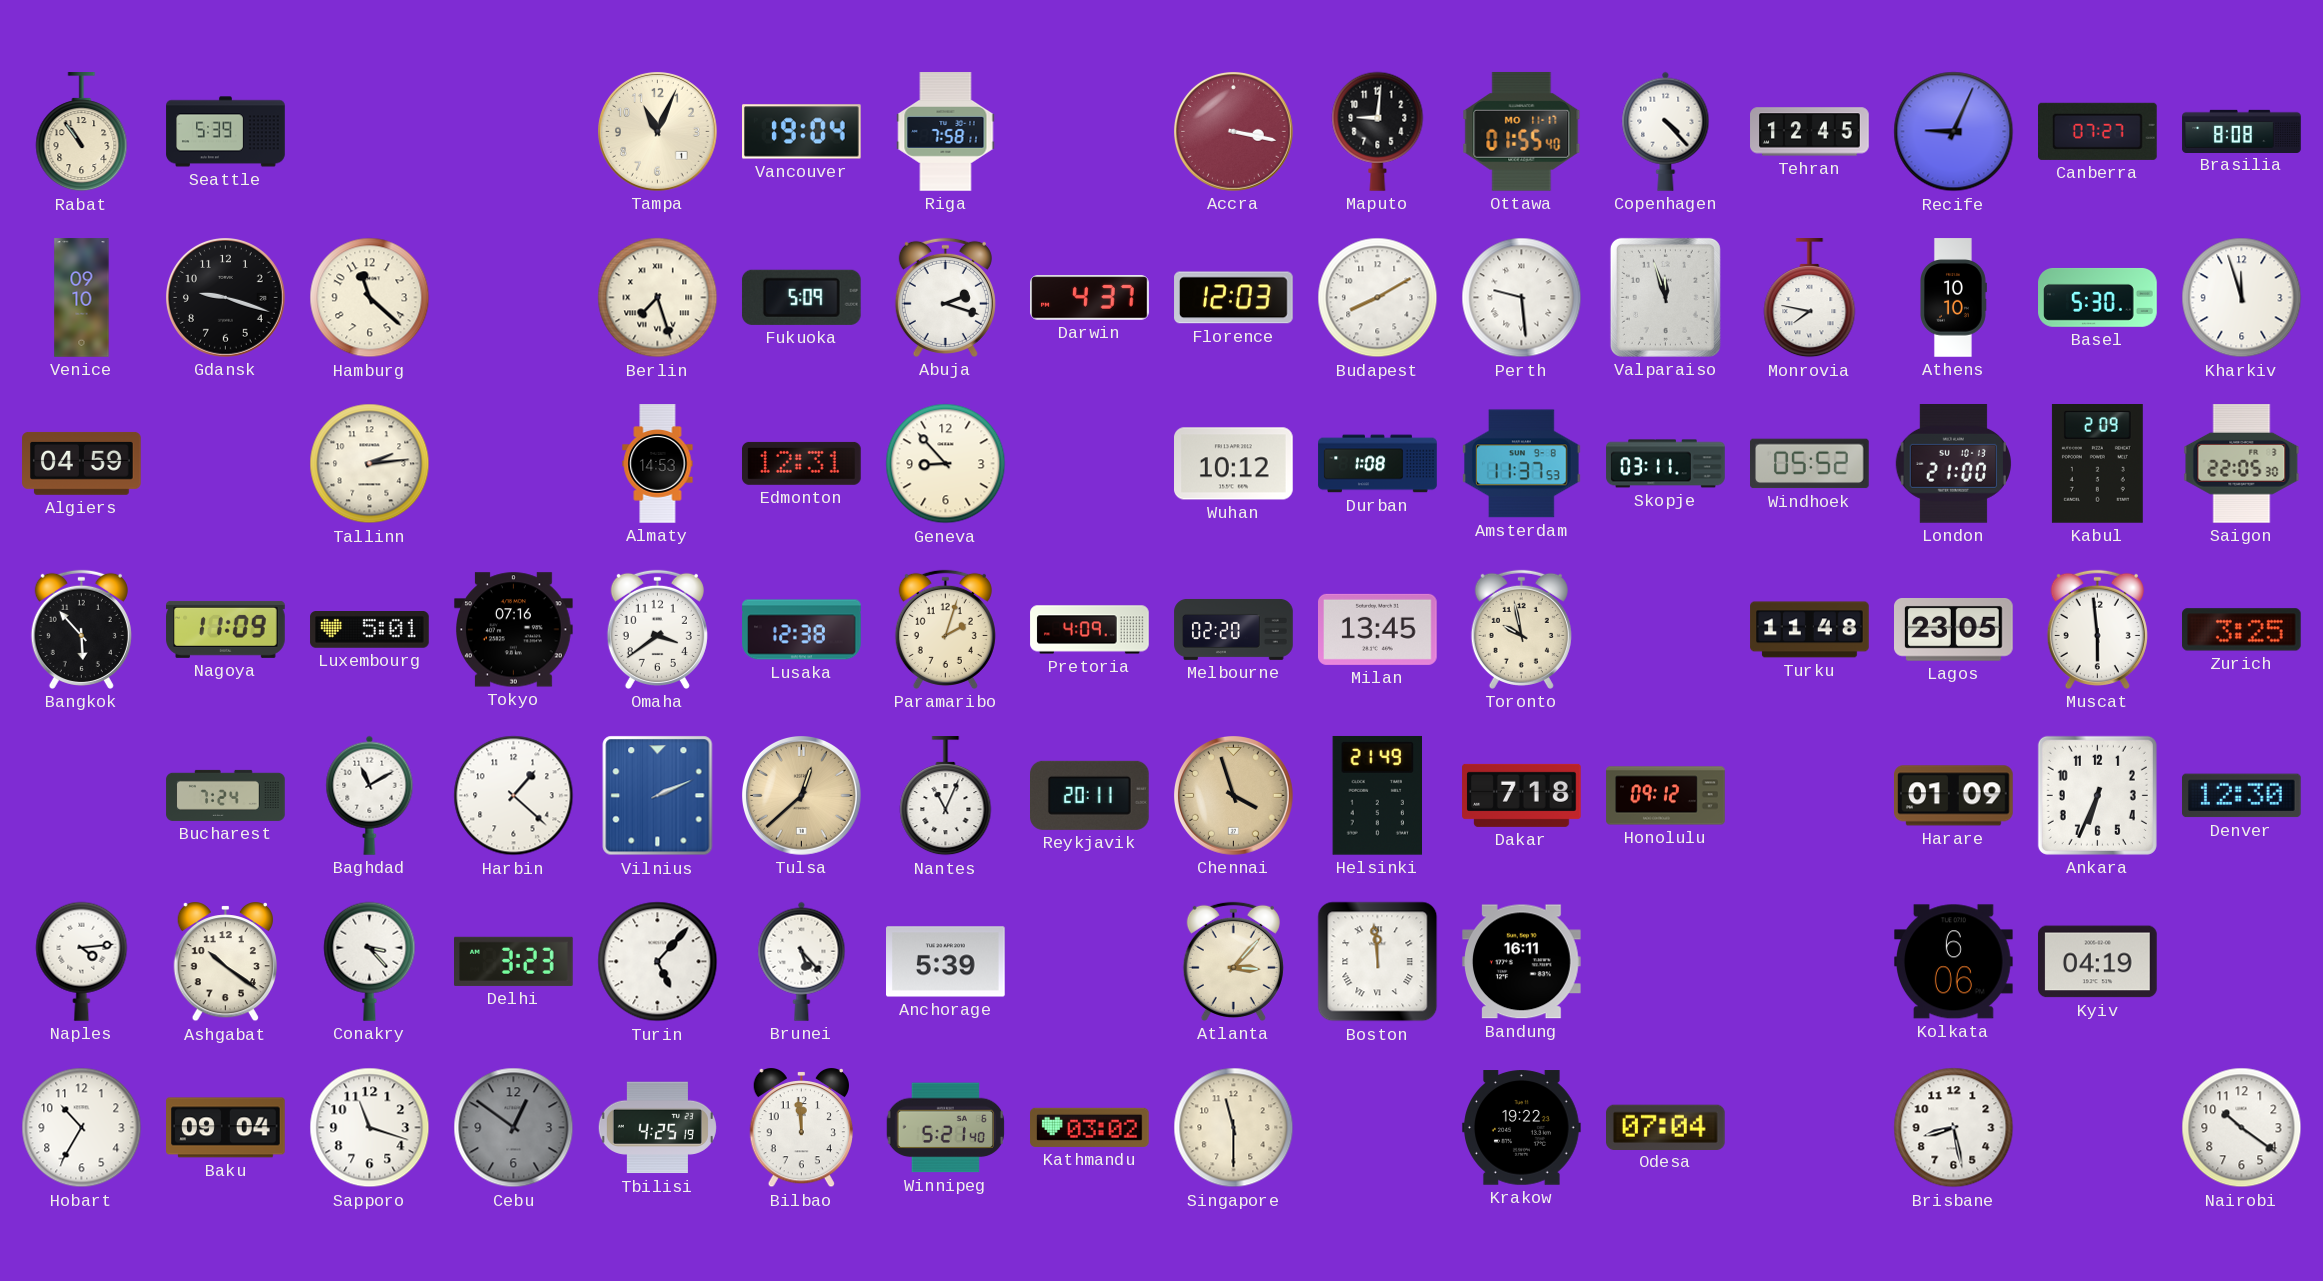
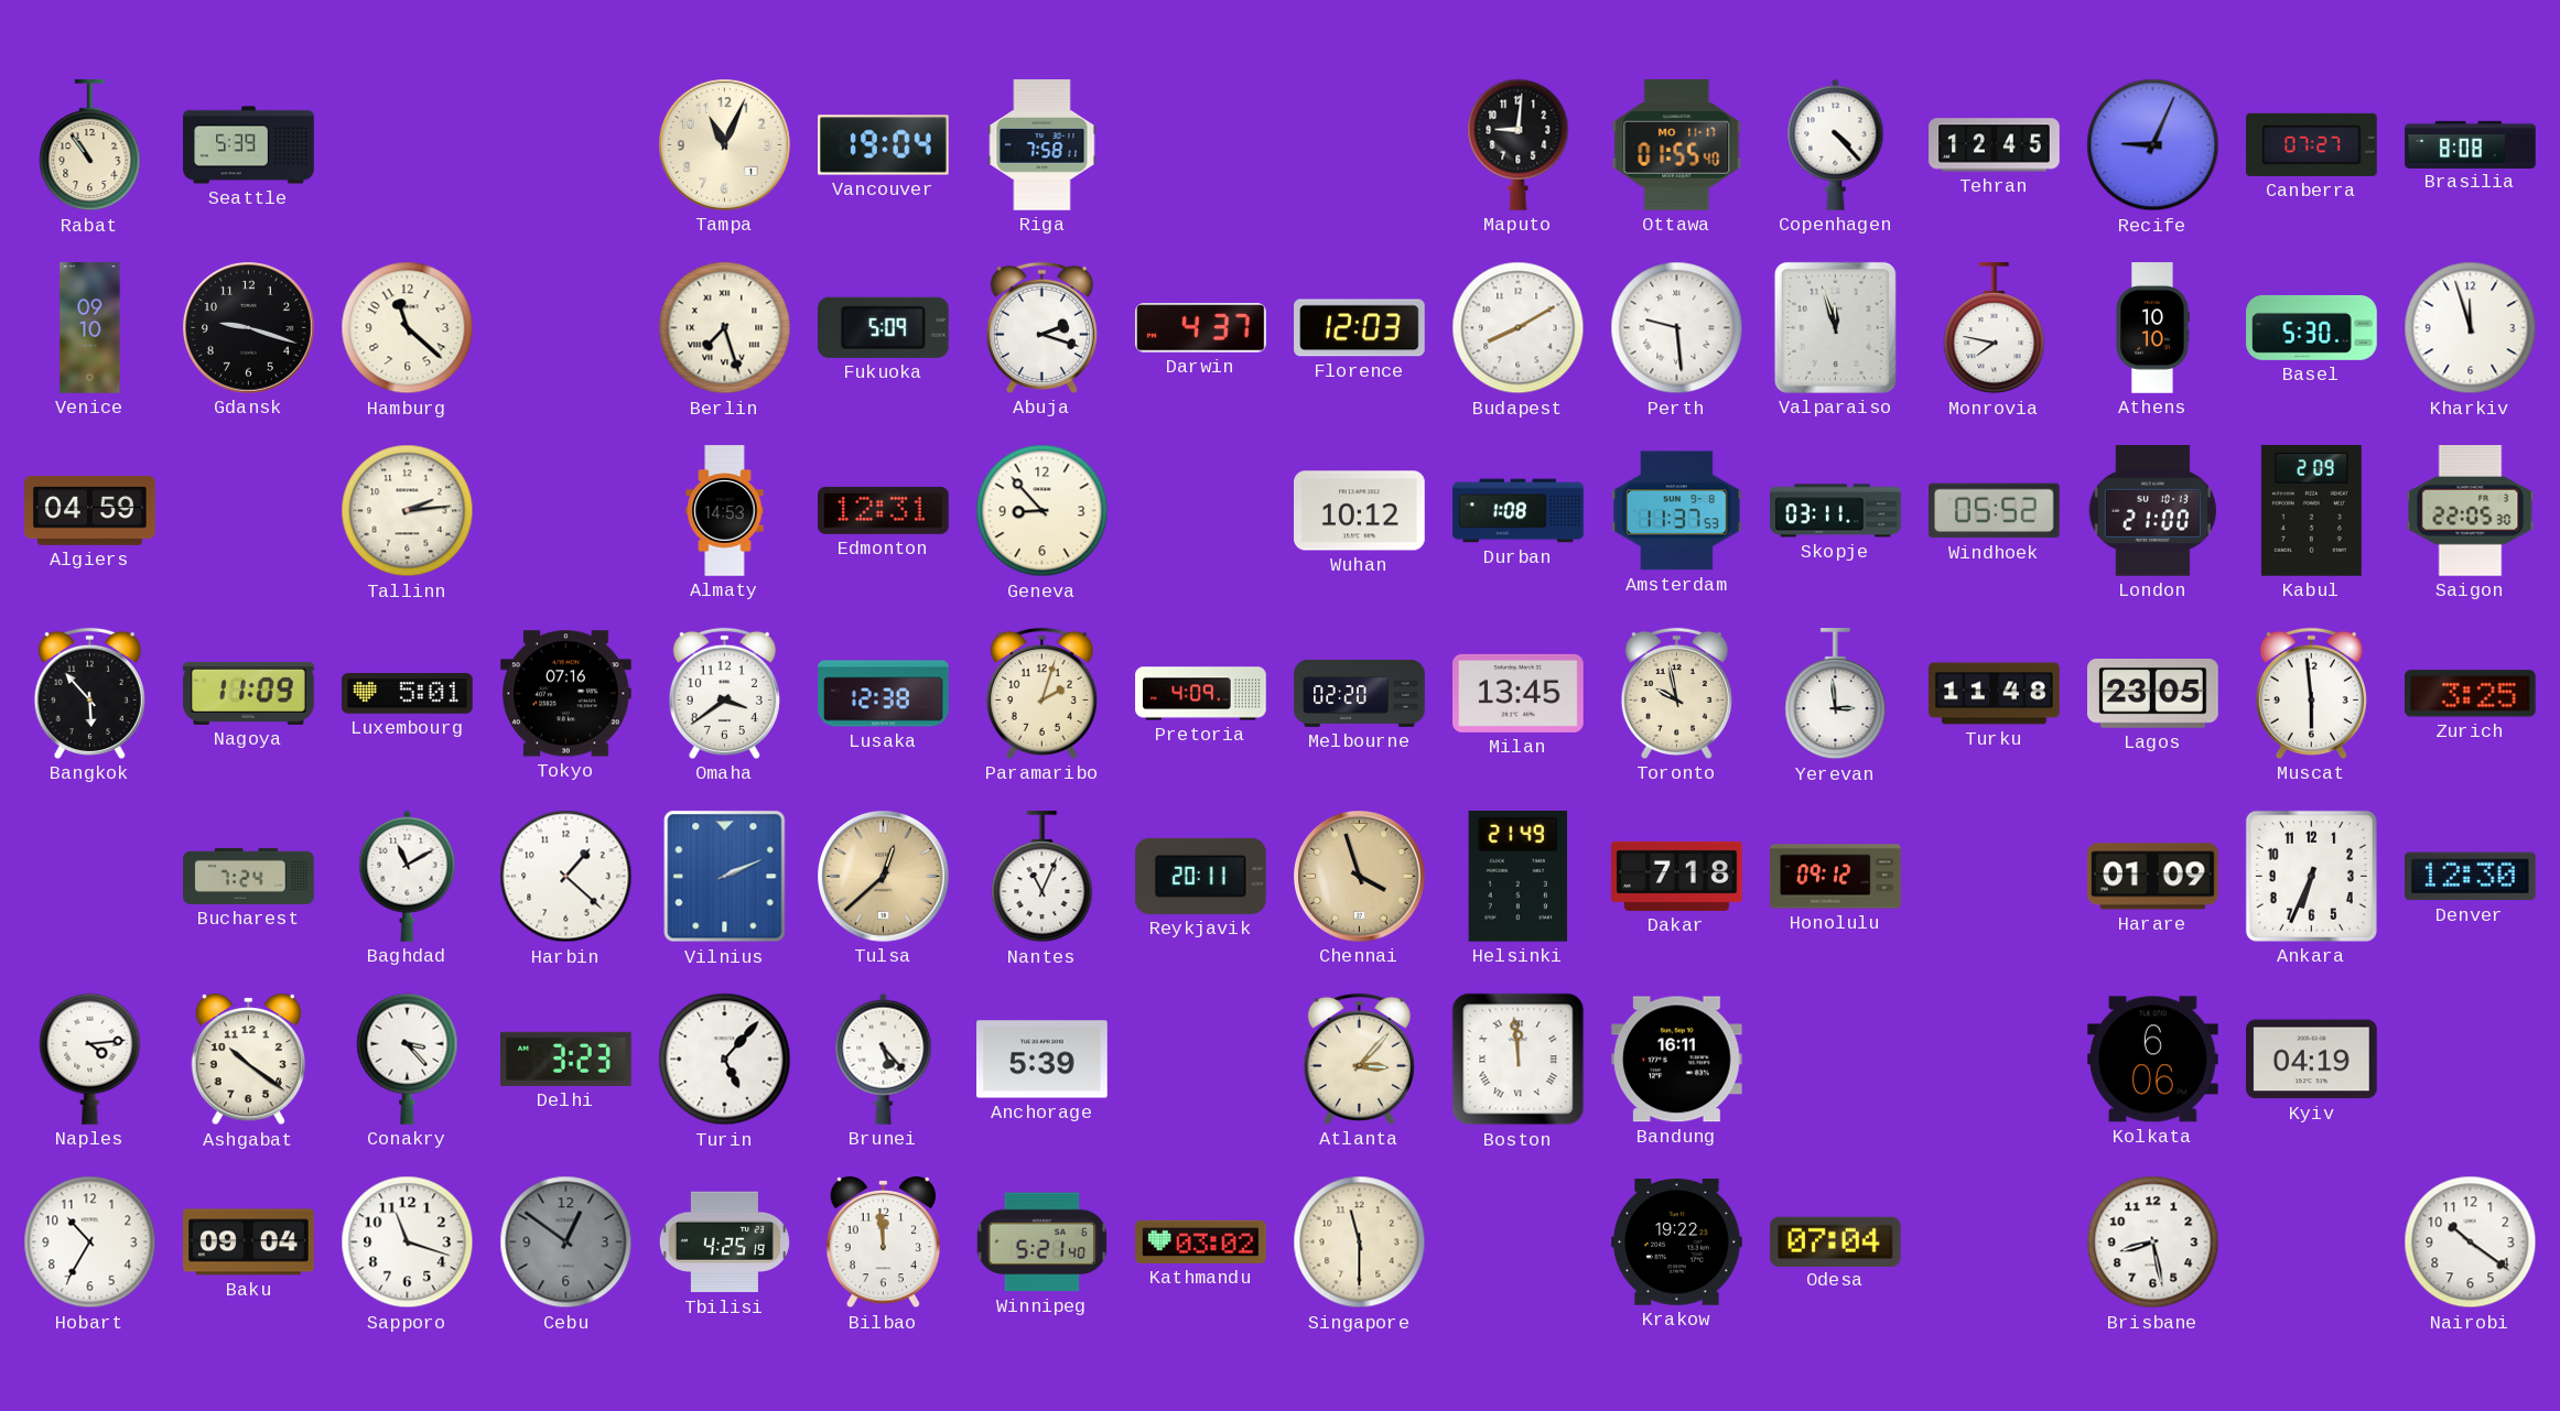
Accra: 3:17 -> none (1234, 132)
Yerevan: none -> 2:59 (1836, 694)
